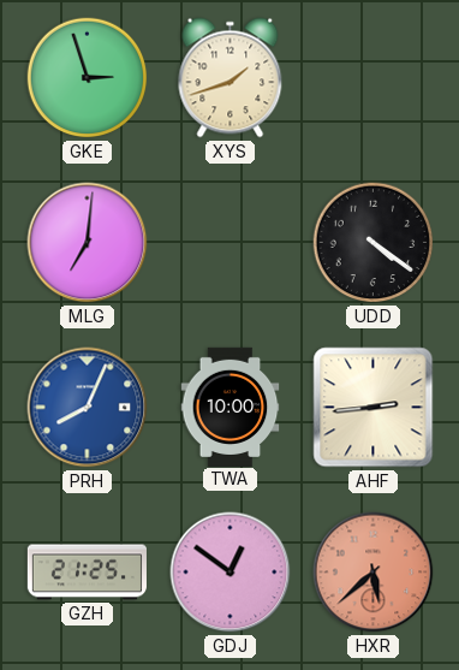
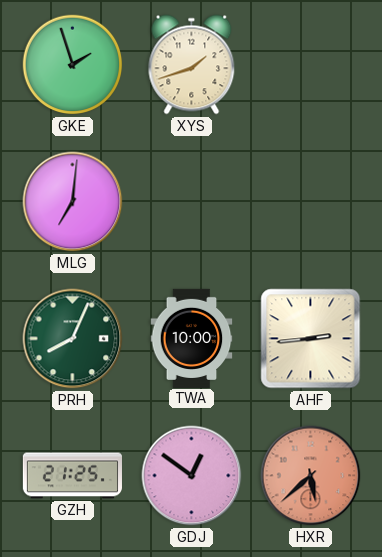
GKE: 2:57 -> 1:57 (73, 65)
UDD: 4:21 -> none (374, 243)
PRH dial: blue -> green (73, 339)
